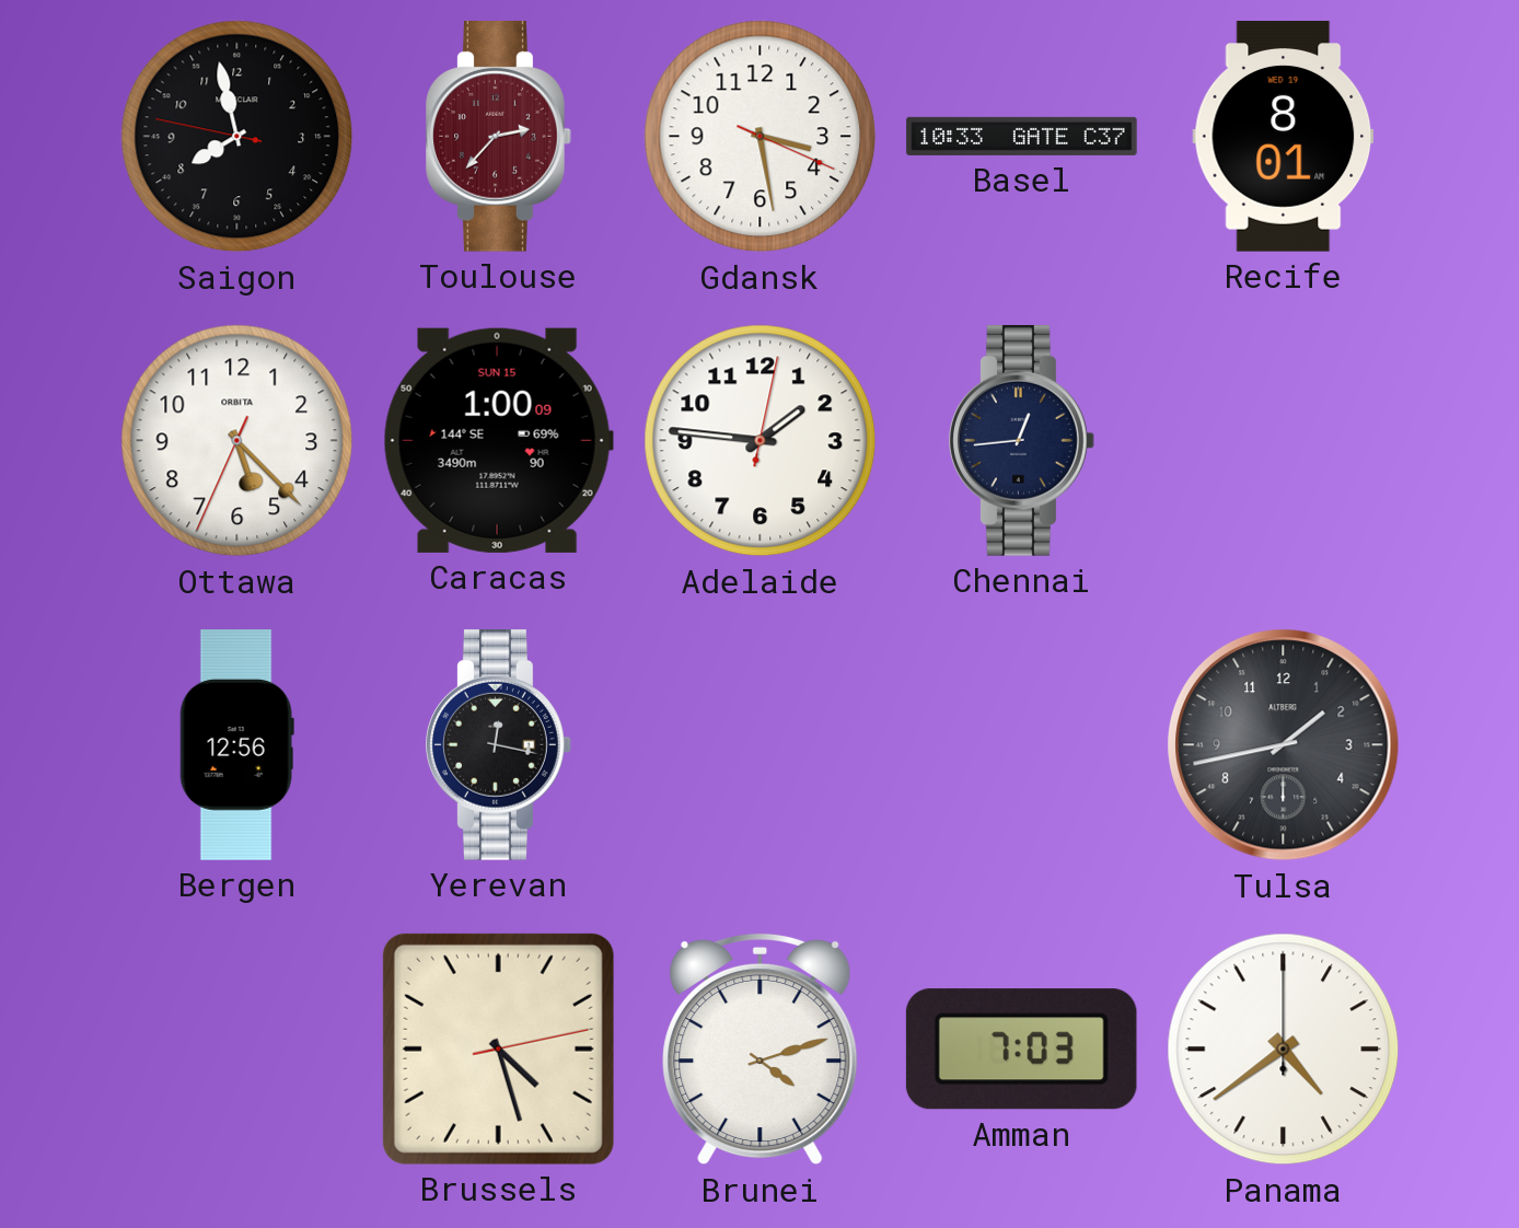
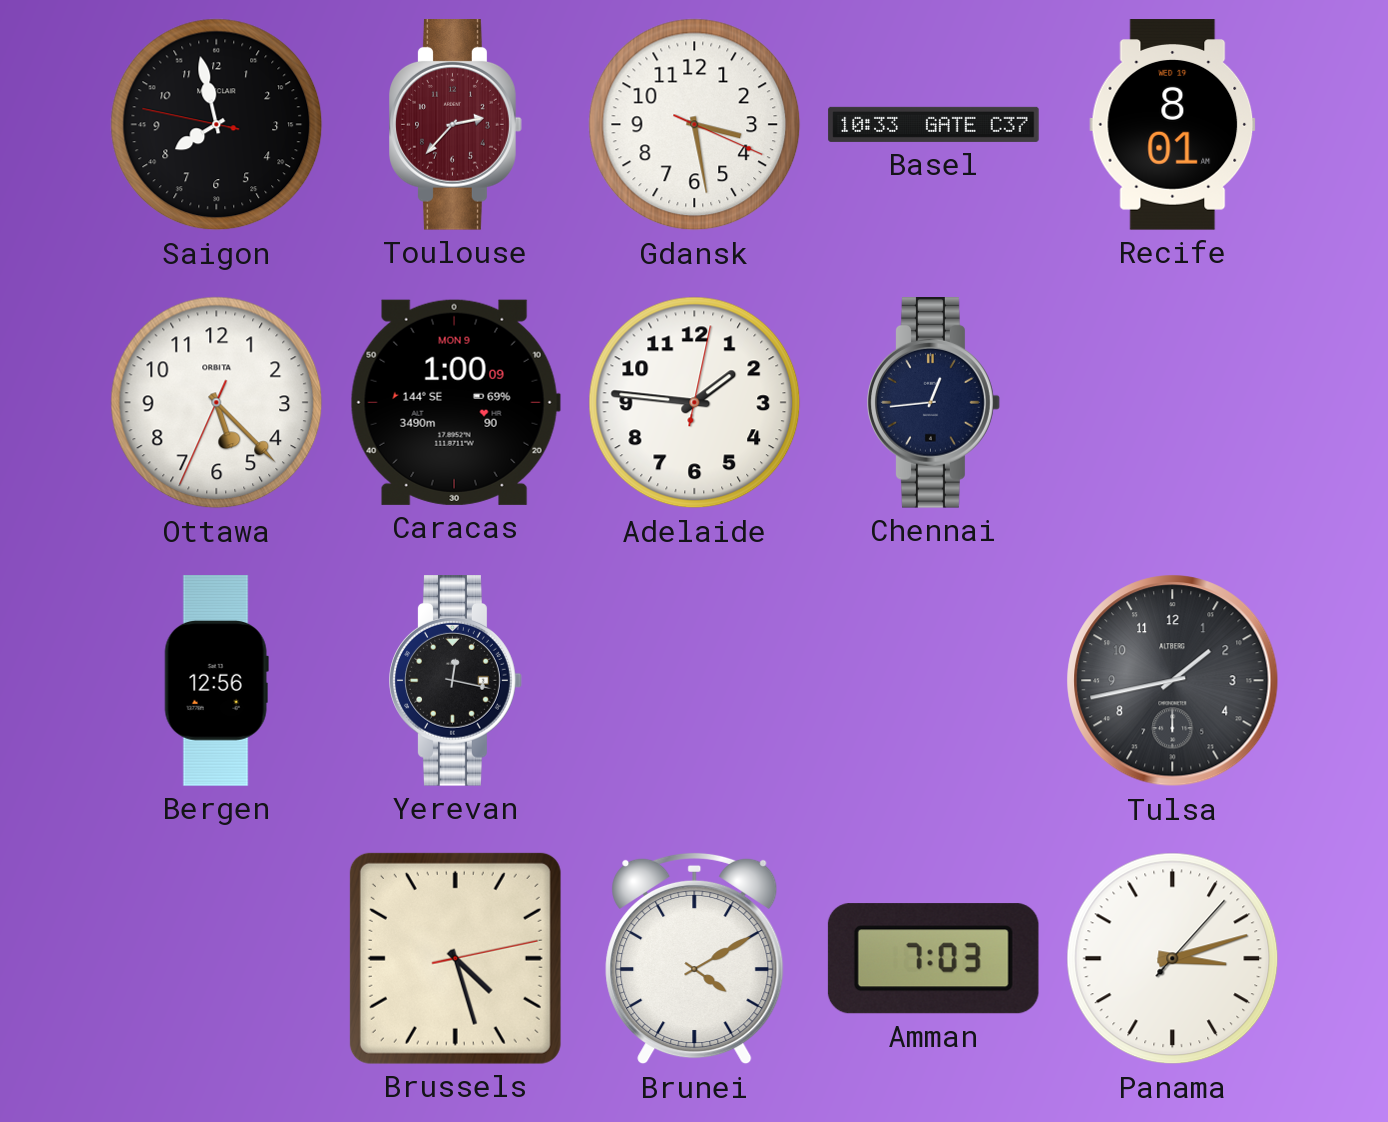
Caracas date: SUN 15 -> MON 9 (455, 402)
Brunei: 4:12 -> 4:10 (695, 959)
Panama: 4:39 -> 3:12 (1173, 959)
